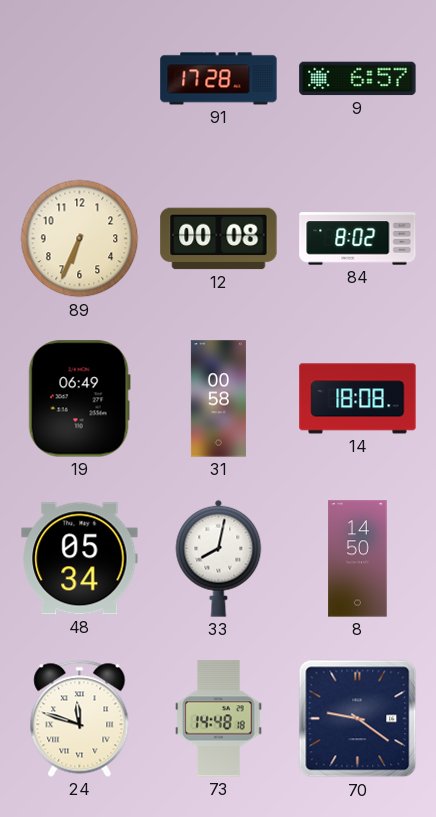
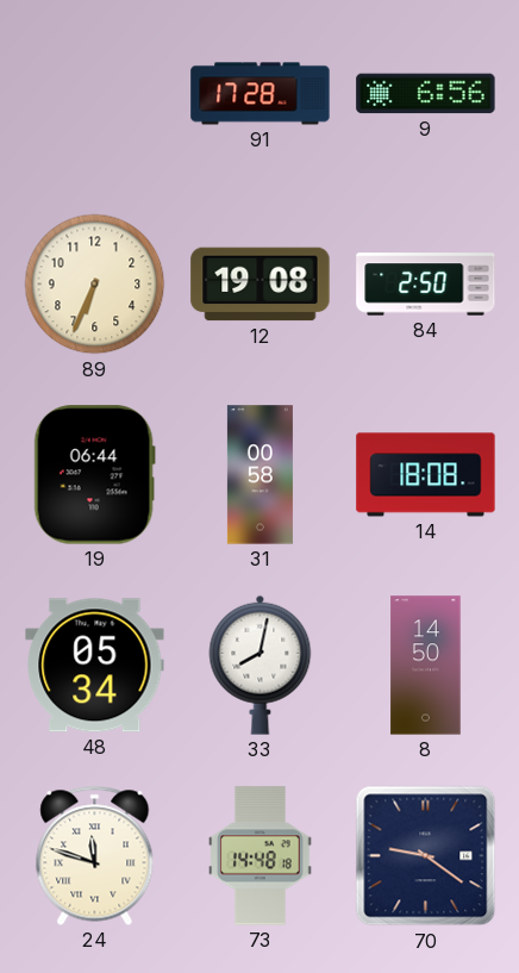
9: 6:57 -> 6:56 (426, 94)
12: 00:08 -> 19:08 (261, 285)
84: 8:02 -> 2:50 (426, 285)
19: 06:49 -> 06:44 (94, 475)
